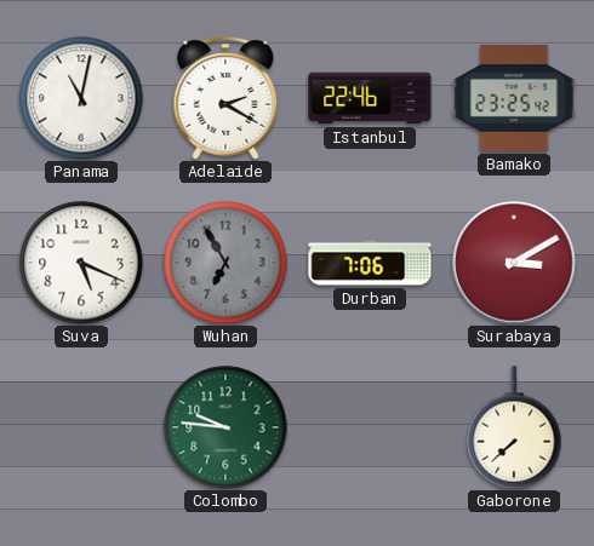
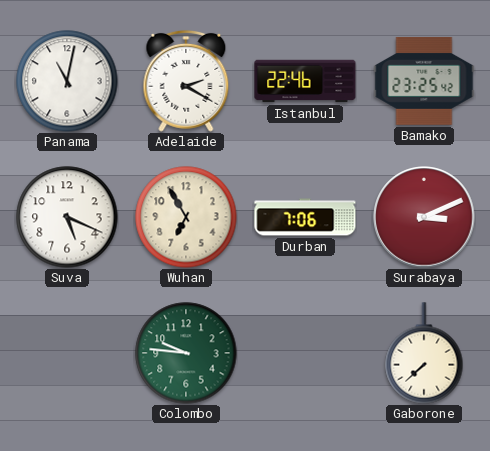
Wuhan dial: grey -> cream (186, 217)
Surabaya: 3:10 -> 3:11 (424, 217)
